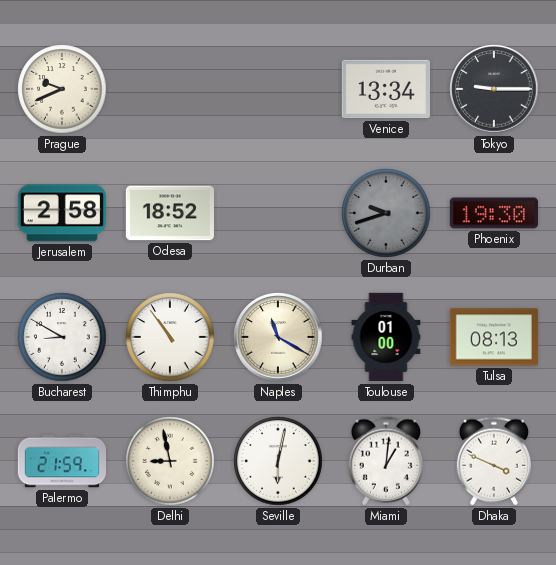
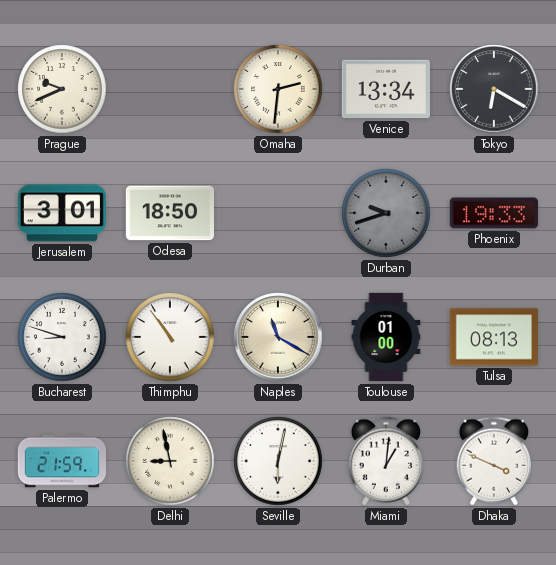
Omaha: none -> 2:31 (278, 89)
Tokyo: 9:15 -> 6:20 (494, 89)
Jerusalem: 2:58 -> 3:01 (62, 213)
Odesa: 18:52 -> 18:50 (169, 213)
Phoenix: 19:30 -> 19:33 (493, 213)
Bucharest: 8:50 -> 8:48 (62, 337)
